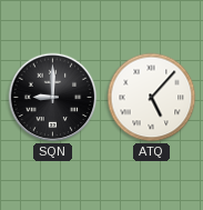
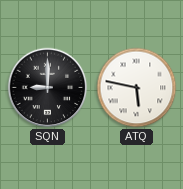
ATQ: 5:07 -> 5:47 (137, 88)
